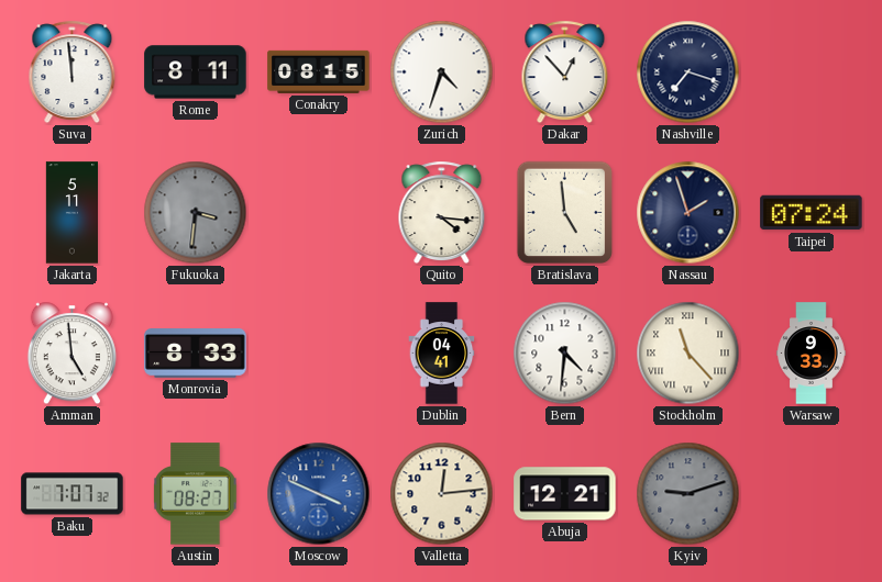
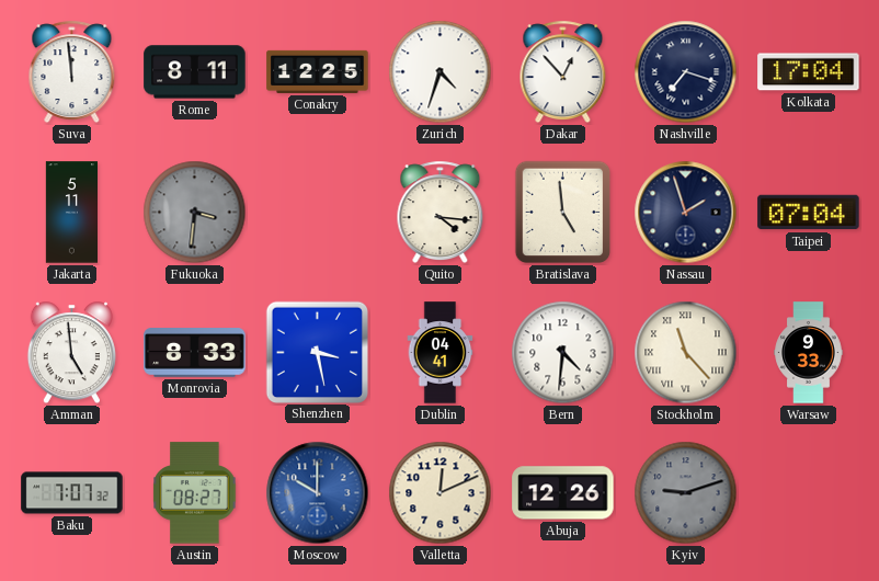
Conakry: 08:15 -> 12:25 (318, 71)
Kolkata: none -> 17:04 (809, 72)
Taipei: 07:24 -> 07:04 (809, 213)
Shenzhen: none -> 3:28 (317, 352)
Moscow: 3:49 -> 10:00 (318, 493)
Valletta: 12:14 -> 12:11 (441, 493)
Abuja: 12:21 -> 12:26 (563, 493)
